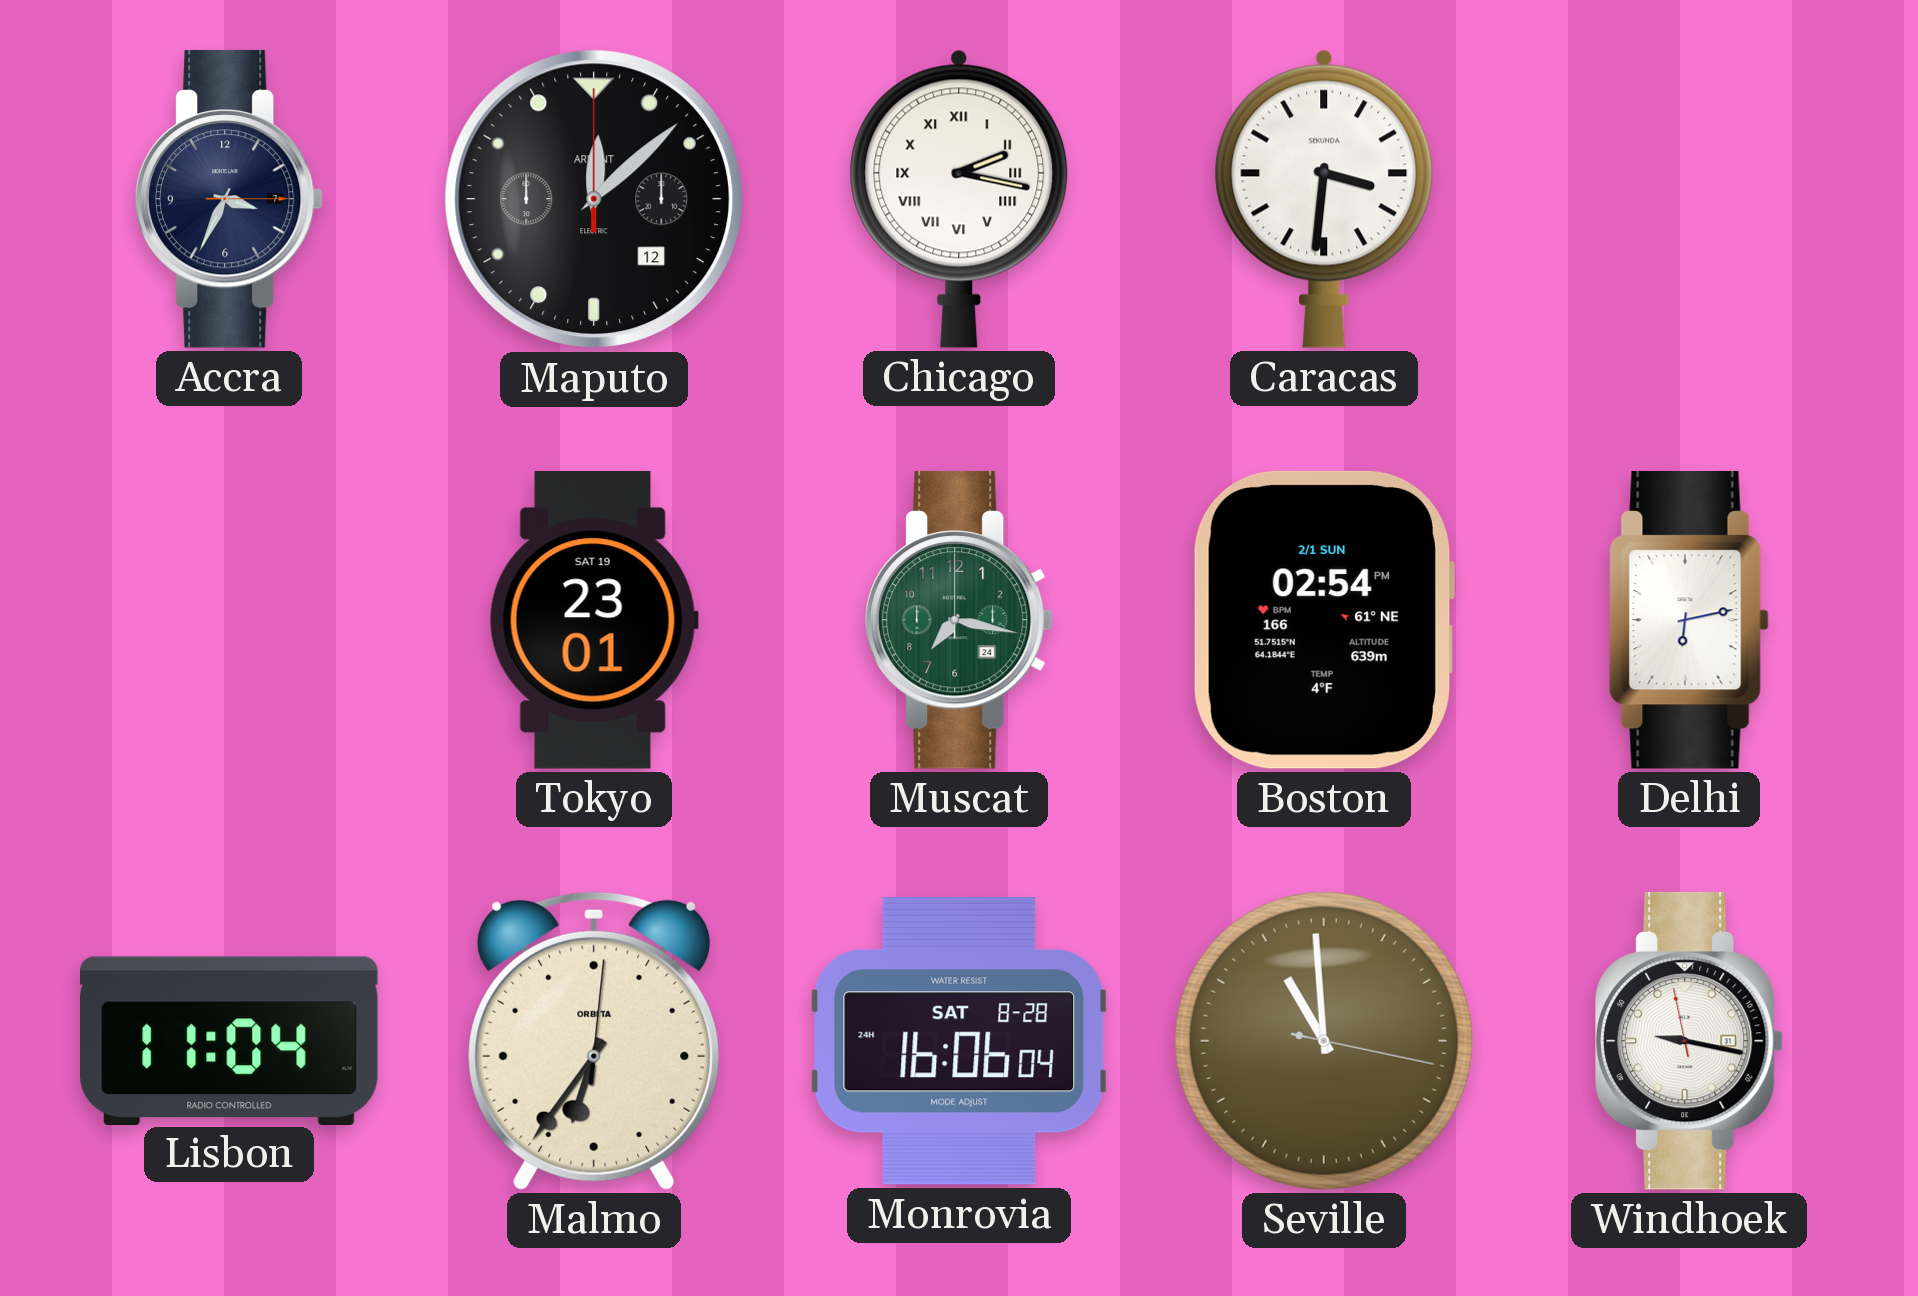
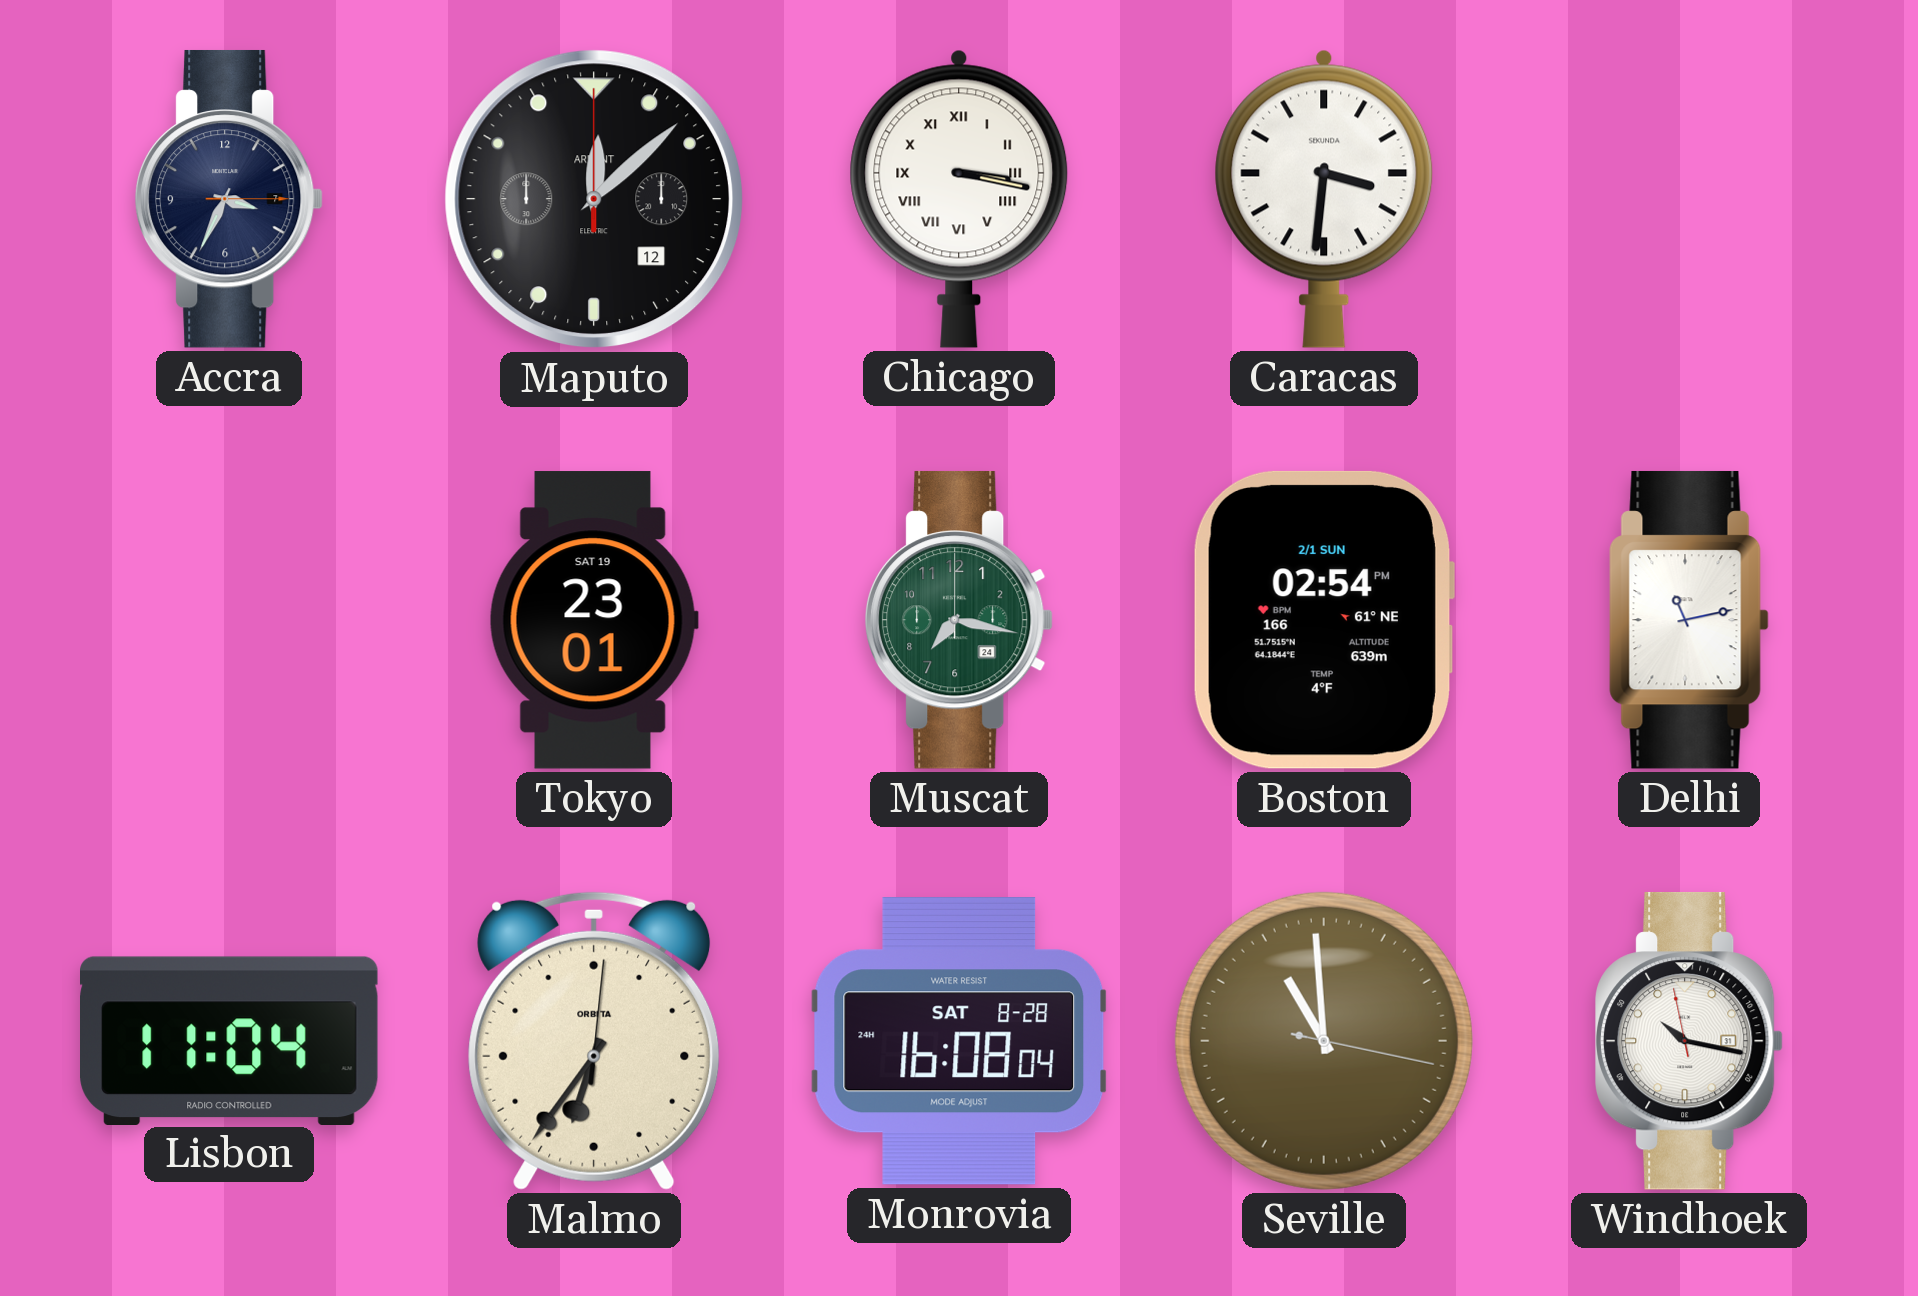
Chicago: 2:17 -> 3:17 (959, 199)
Delhi: 6:13 -> 11:13 (1689, 620)
Monrovia: 16:06 -> 16:08 (959, 1041)
Windhoek: 9:16 -> 10:16 (1690, 1041)
